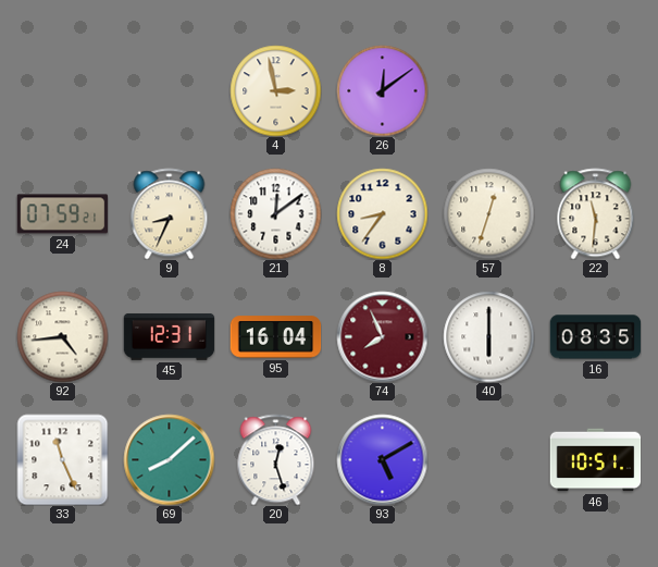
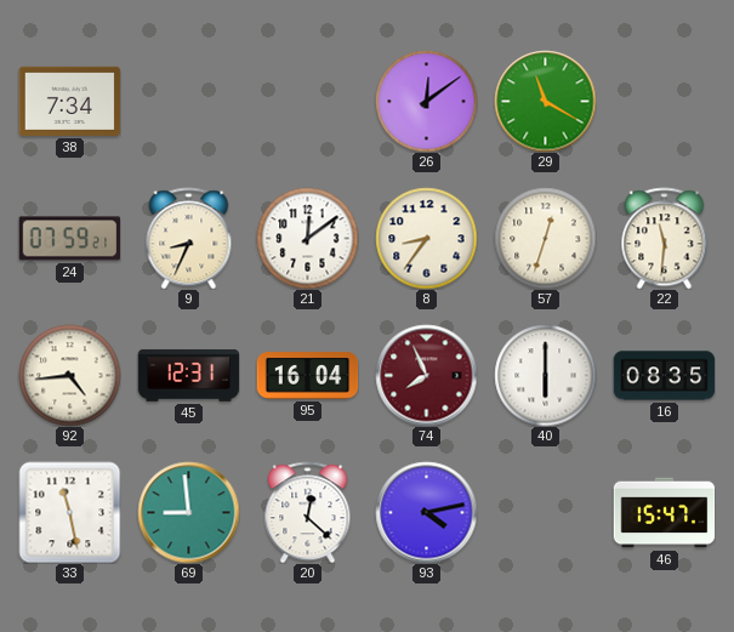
38: none -> 7:34 (69, 101)
4: 2:58 -> none (275, 90)
29: none -> 11:20 (545, 101)
33: 11:26 -> 11:28 (69, 512)
69: 8:08 -> 8:59 (188, 512)
20: 12:27 -> 12:22 (308, 512)
93: 5:10 -> 4:13 (426, 512)
46: 10:51 -> 15:47 (664, 513)
